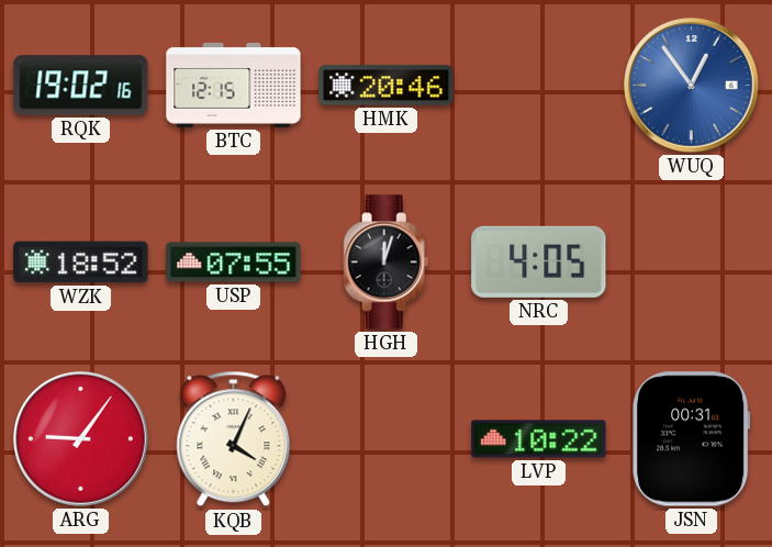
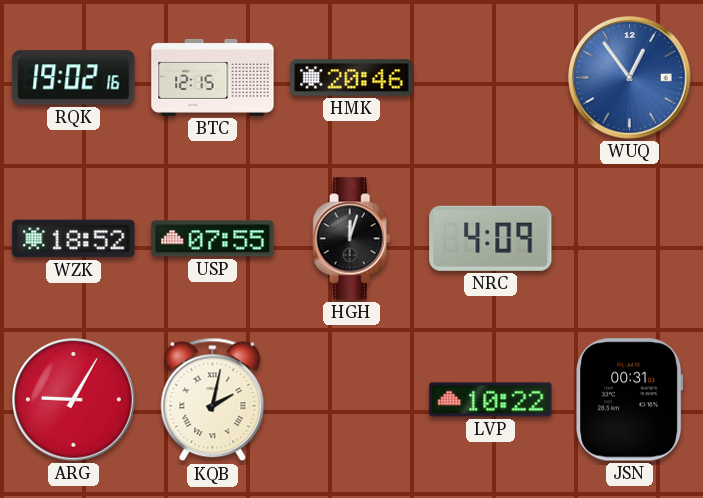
NRC: 4:05 -> 4:09 (491, 238)
ARG: 9:06 -> 9:05 (74, 400)
KQB: 4:04 -> 2:02 (213, 400)
